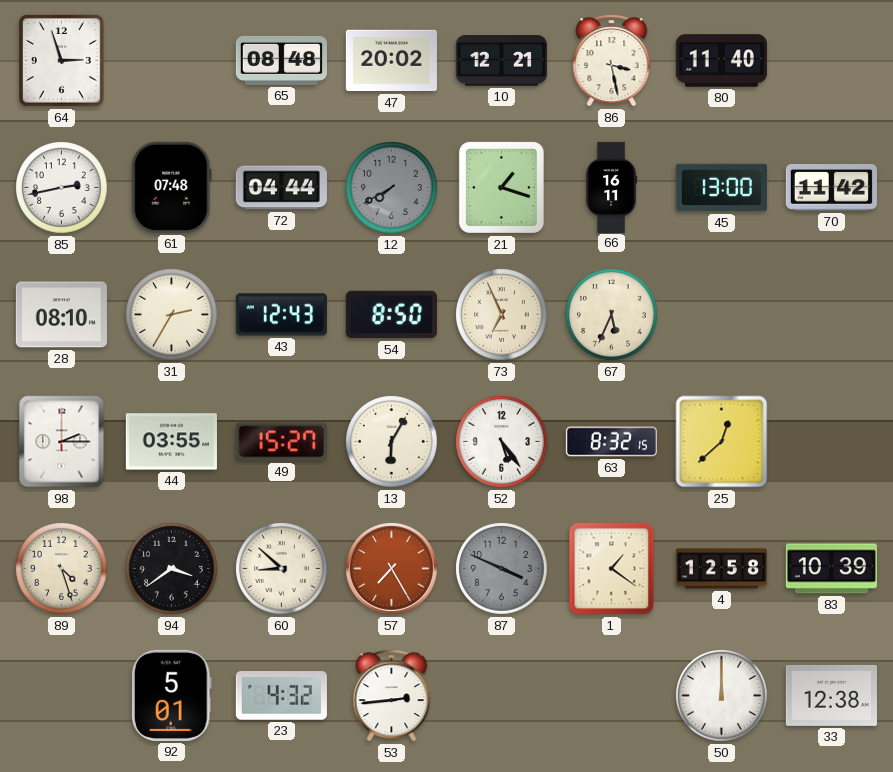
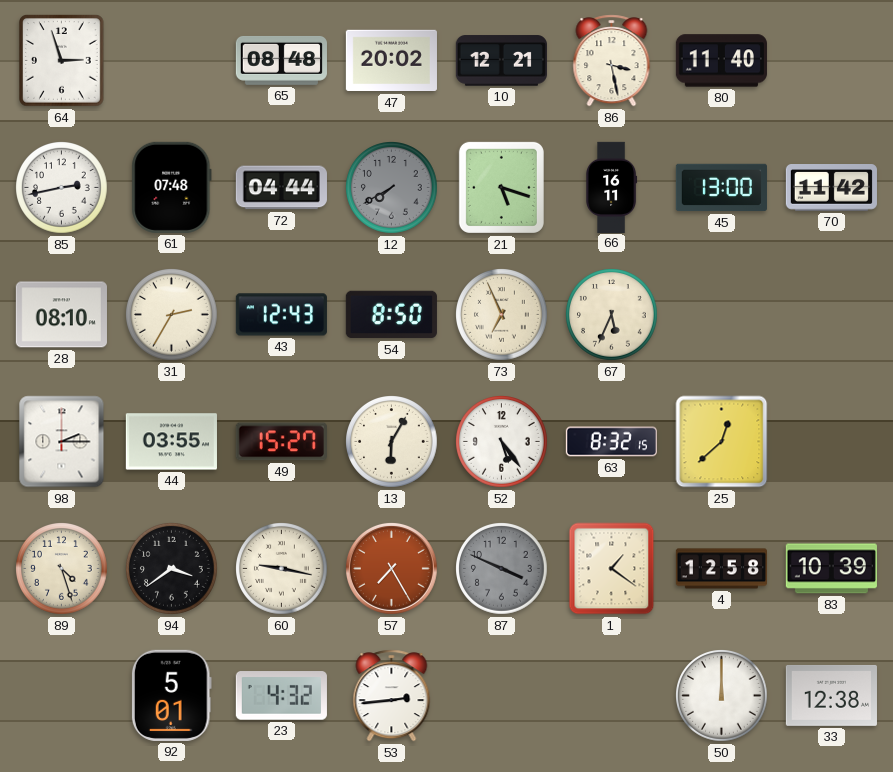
21: 1:18 -> 5:18 (501, 187)
60: 8:52 -> 9:17 (282, 569)
